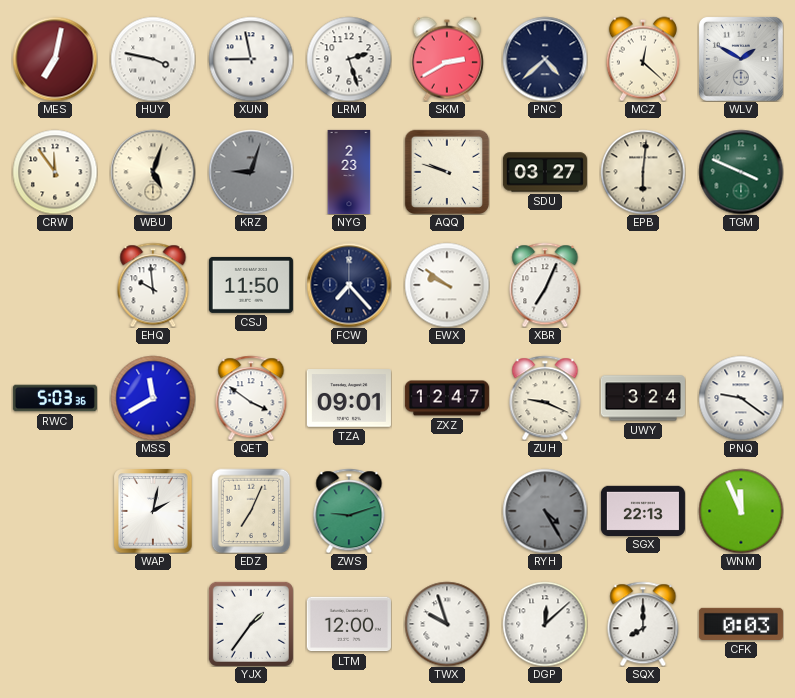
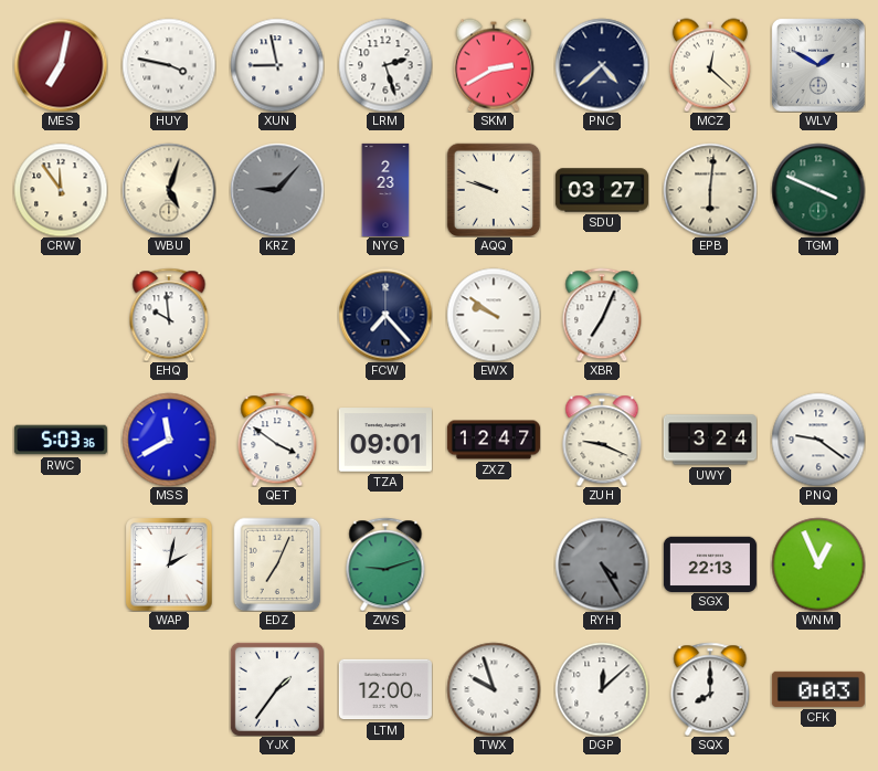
KRZ: 9:03 -> 9:07 (277, 190)
CSJ: 11:50 -> none (251, 285)
WNM: 11:56 -> 12:56 (818, 564)
